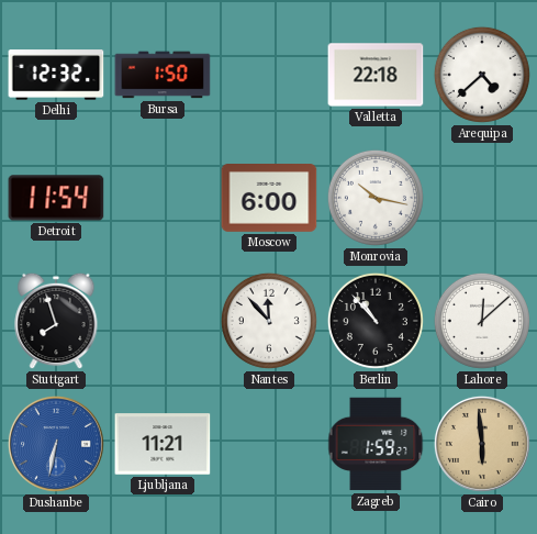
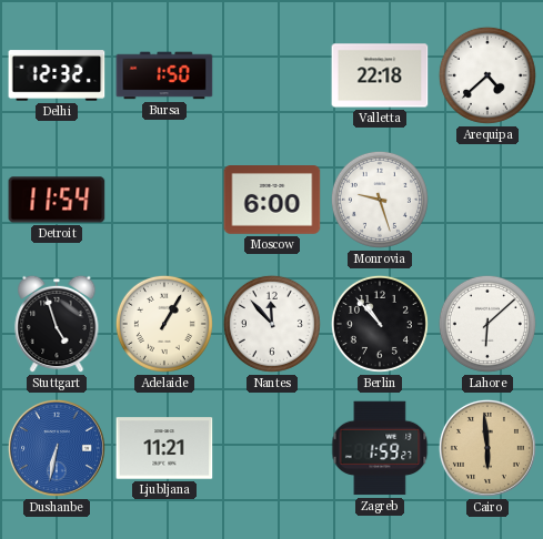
Monrovia: 10:17 -> 9:27 (380, 200)
Stuttgart: 7:57 -> 4:57 (57, 324)
Adelaide: none -> 1:05 (164, 324)
Lahore: 12:08 -> 6:08 (487, 324)
